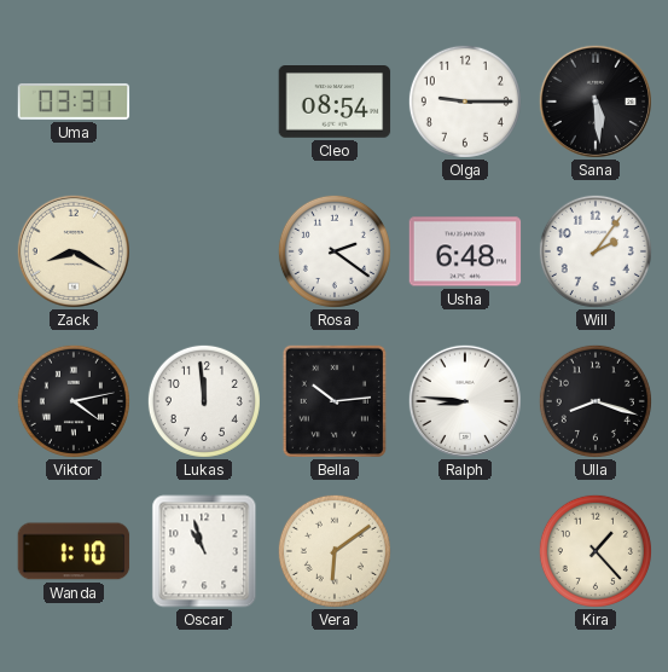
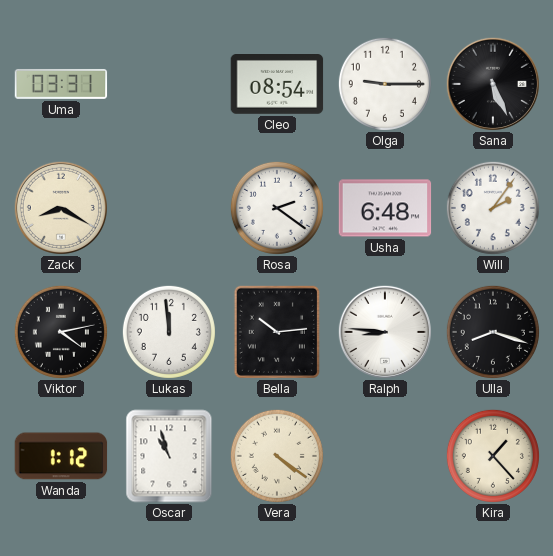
Sana: 5:29 -> 5:26 (493, 84)
Wanda: 1:10 -> 1:12 (61, 456)
Vera: 6:09 -> 4:21 (277, 456)
